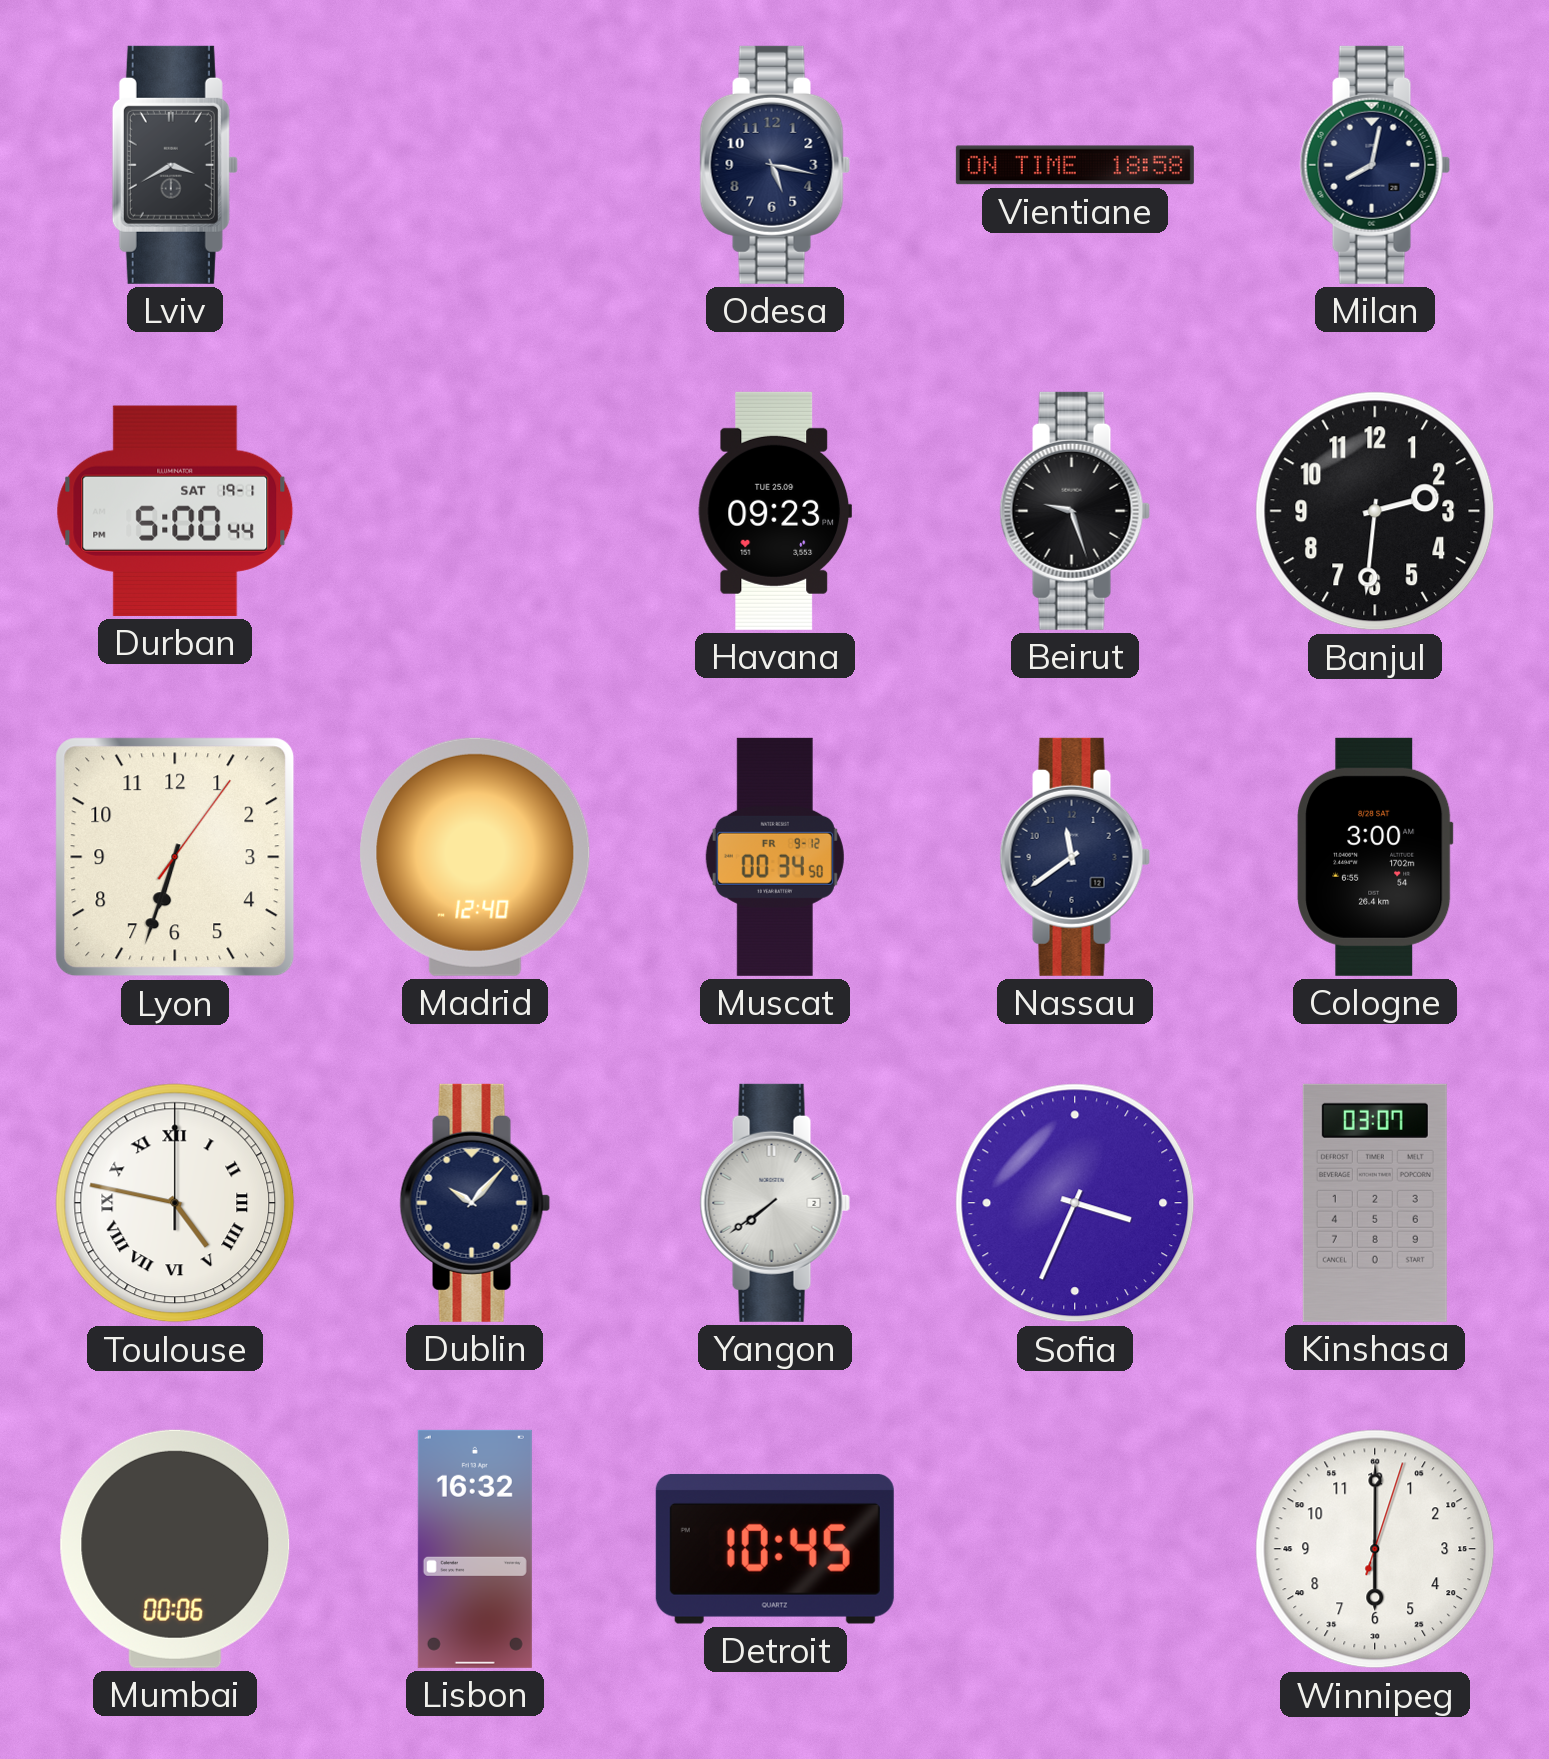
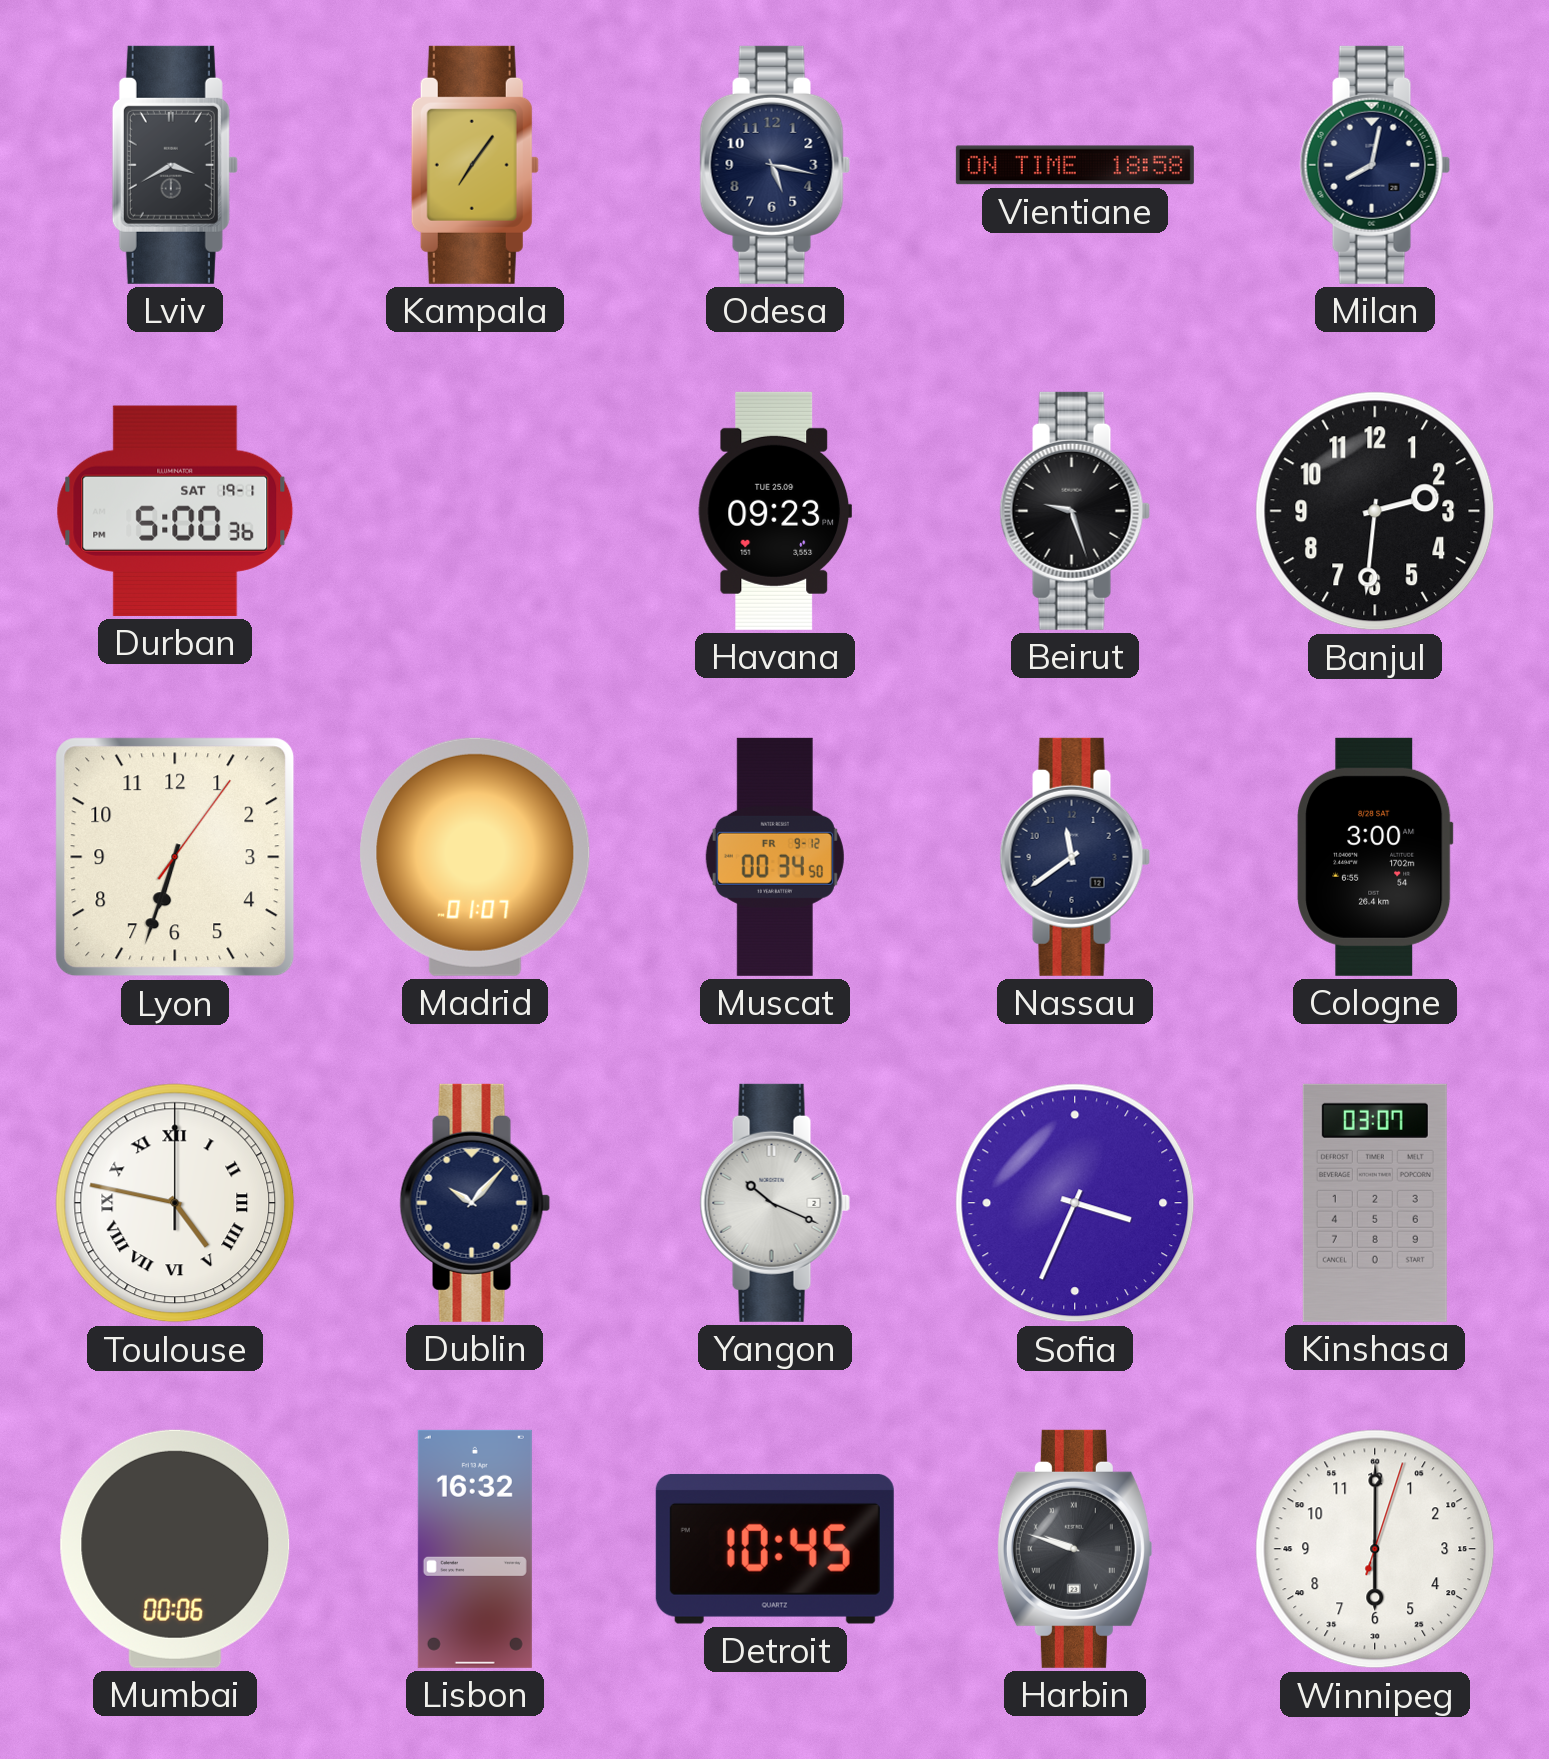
Kampala: none -> 7:06 (475, 165)
Durban: 5:00:44 -> 5:00:36 (175, 511)
Madrid: 12:40 -> 01:07 (475, 857)
Yangon: 7:39 -> 10:19 (775, 1203)
Harbin: none -> 9:48 (1075, 1549)
